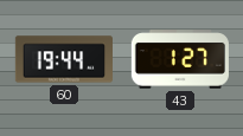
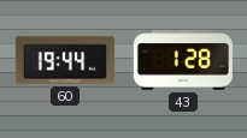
43: 1:27 -> 1:28 (183, 60)
